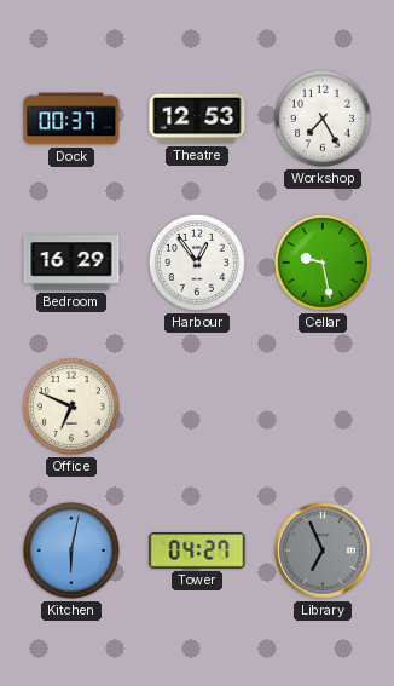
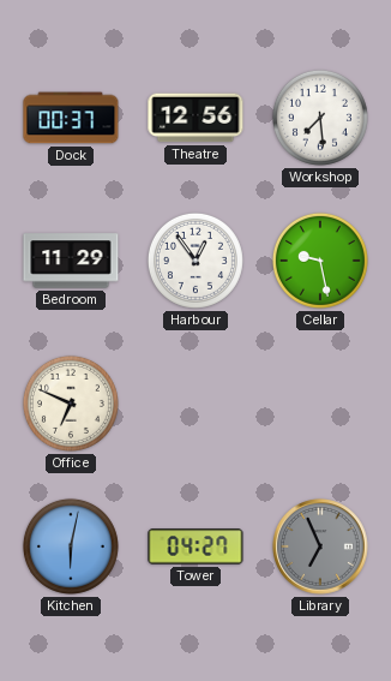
Theatre: 12:53 -> 12:56 (195, 118)
Workshop: 7:25 -> 7:29 (320, 118)
Bedroom: 16:29 -> 11:29 (71, 261)
